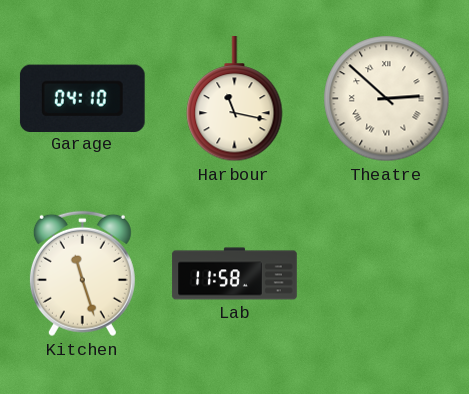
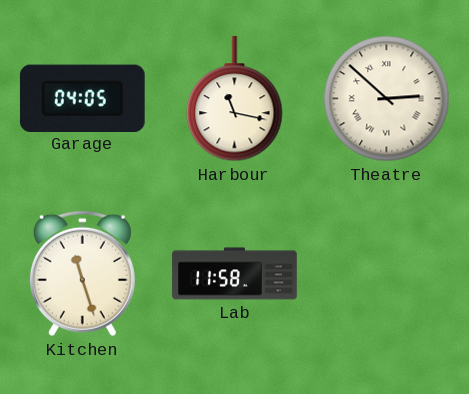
Garage: 04:10 -> 04:05 (82, 98)
